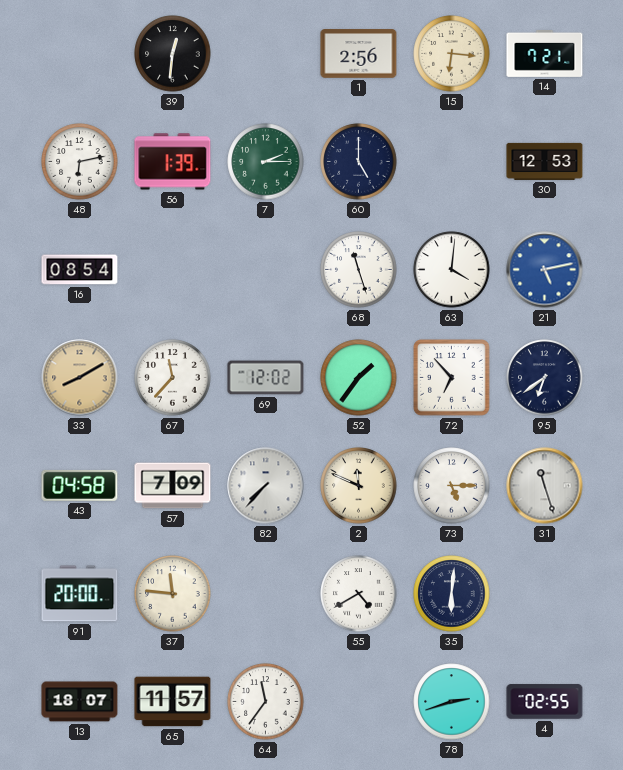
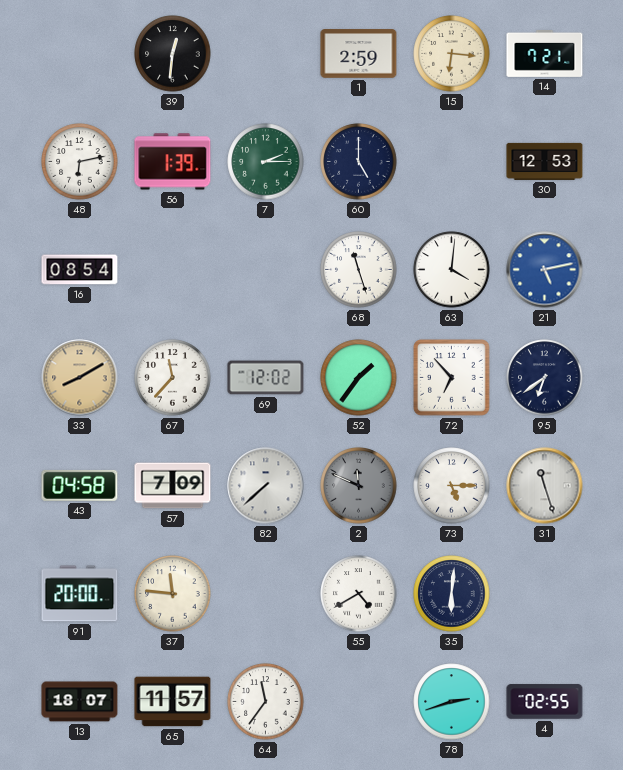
1: 2:56 -> 2:59 (359, 54)
82: 7:37 -> 7:38 (266, 486)
2 dial: cream -> grey (359, 486)
